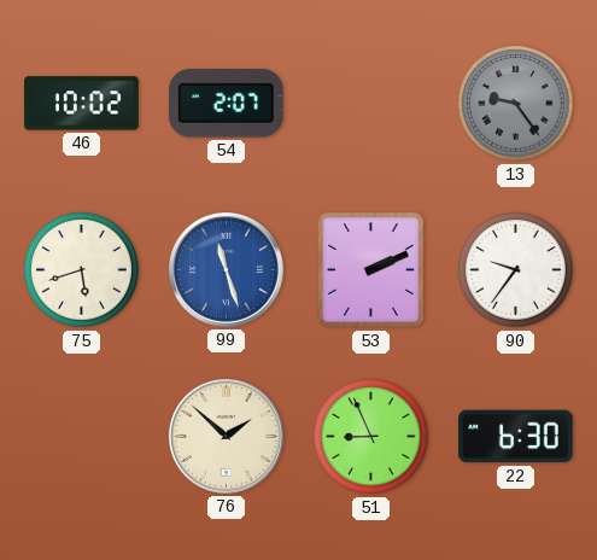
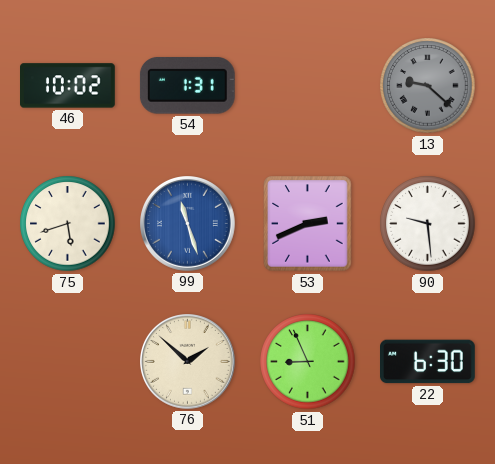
54: 2:07 -> 1:31 (187, 86)
13: 9:24 -> 9:22 (428, 86)
53: 2:11 -> 2:41 (308, 224)
90: 9:36 -> 9:29 (428, 224)
